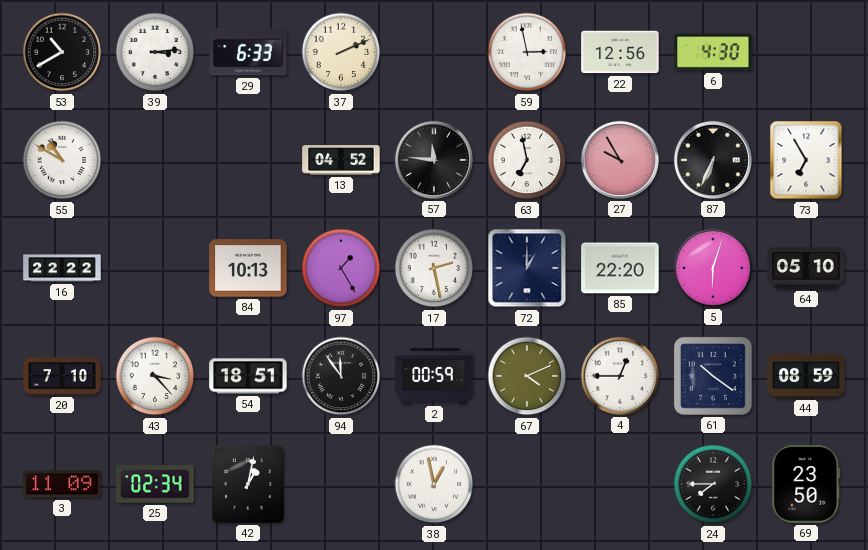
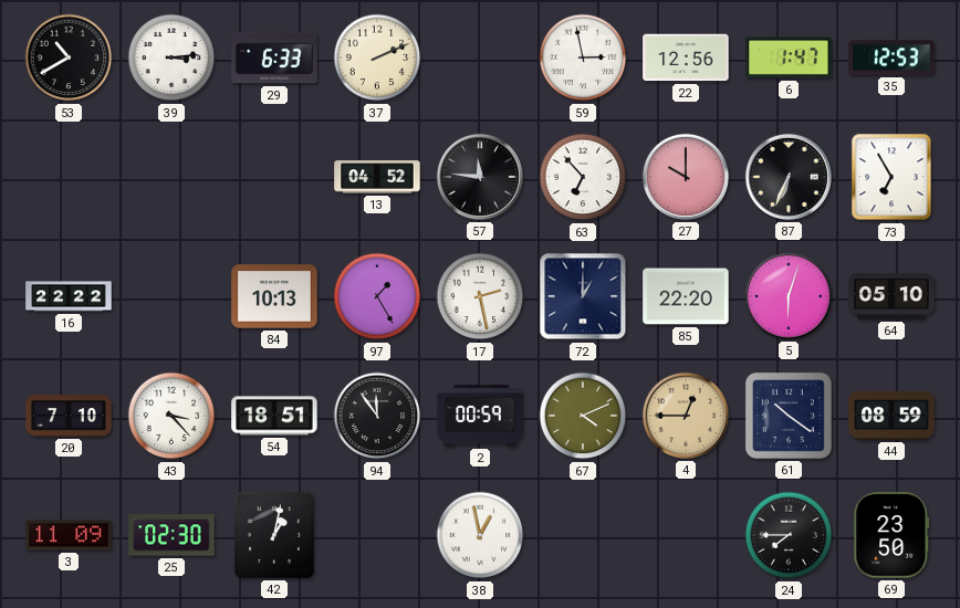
6: 4:30 -> 1:47 (789, 57)
35: none -> 12:53 (891, 57)
55: 10:50 -> none (62, 160)
63: 6:58 -> 6:53 (583, 177)
27: 9:55 -> 10:00 (686, 177)
4 dial: white -> champagne (686, 416)
25: 02:34 -> 02:30 (171, 535)
